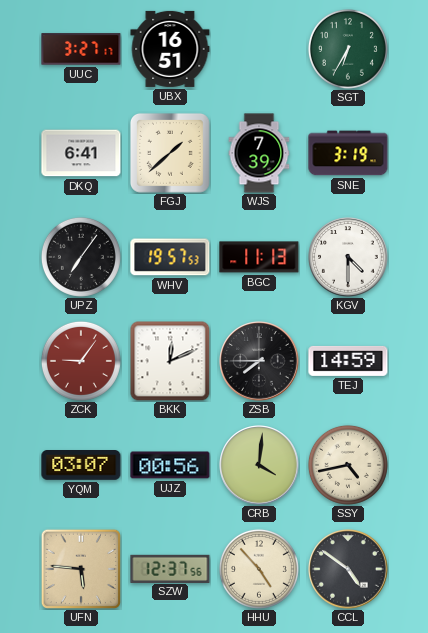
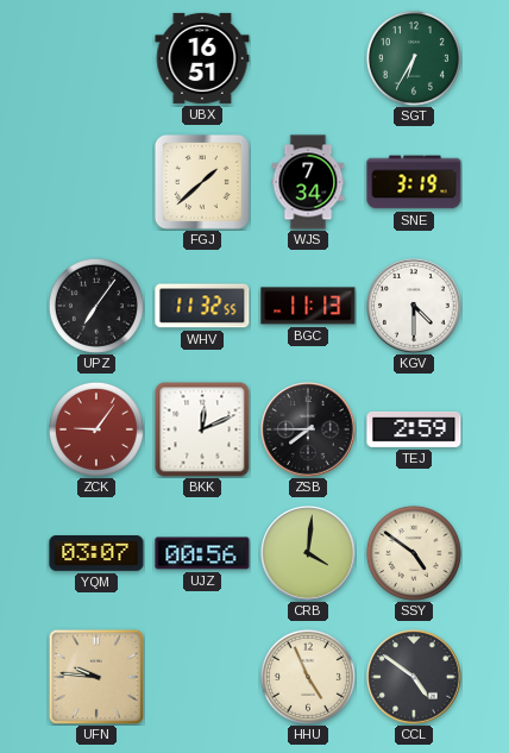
UUC: 3:27 -> none (81, 49)
DKQ: 6:41 -> none (81, 153)
WJS: 7:39 -> 7:34 (308, 182)
WHV: 19:57 -> 11:32 (202, 306)
TEJ: 14:59 -> 2:59 (414, 429)
SSY: 4:43 -> 4:51 (414, 553)
UFN: 5:46 -> 9:46 (96, 677)
SZW: 12:37 -> none (170, 568)
HHU: 4:53 -> 4:56 (308, 677)
